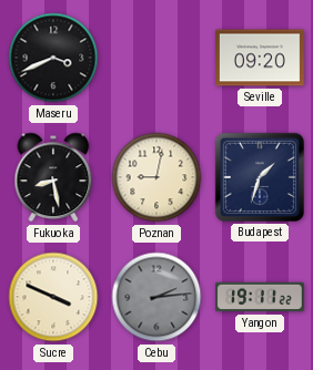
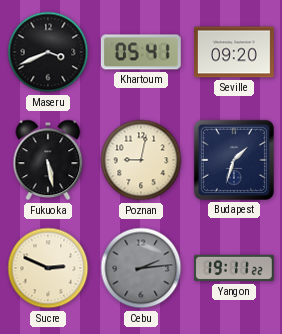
Khartoum: none -> 05:41 (141, 52)
Fukuoka: 8:28 -> 5:28 (48, 160)
Sucre: 3:49 -> 2:49 (48, 268)
